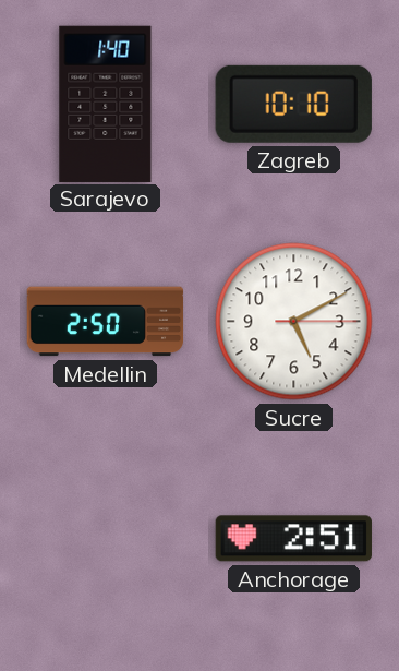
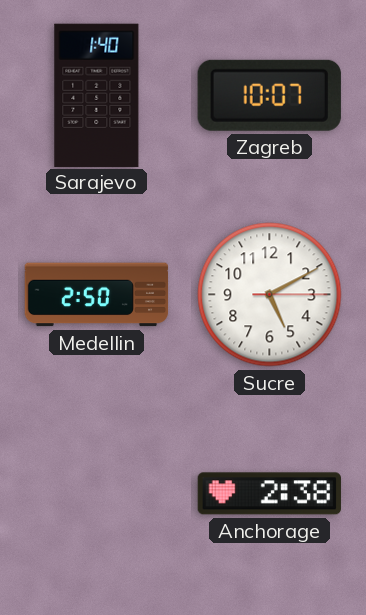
Zagreb: 10:10 -> 10:07 (269, 95)
Anchorage: 2:51 -> 2:38 (269, 494)
